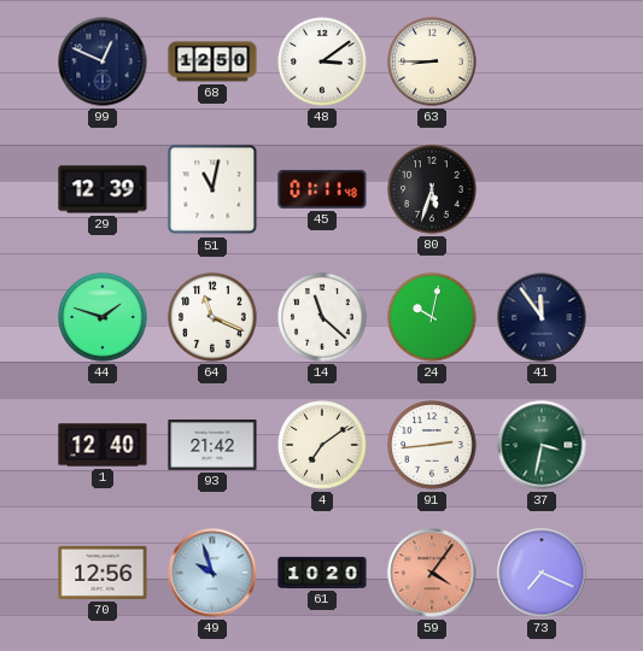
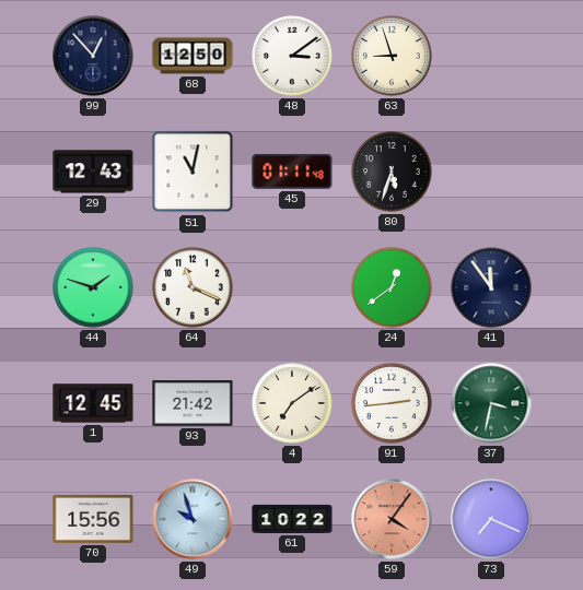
99: 12:49 -> 12:53 (93, 56)
63: 8:45 -> 8:57 (392, 56)
29: 12:39 -> 12:43 (93, 172)
14: 11:22 -> none (322, 317)
24: 10:02 -> 12:39 (392, 287)
1: 12:40 -> 12:45 (93, 403)
70: 12:56 -> 15:56 (93, 519)
61: 10:20 -> 10:22 (292, 519)
